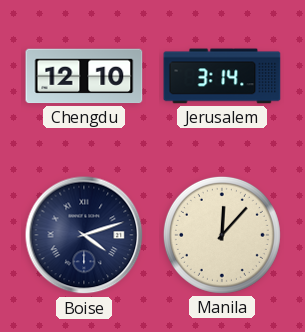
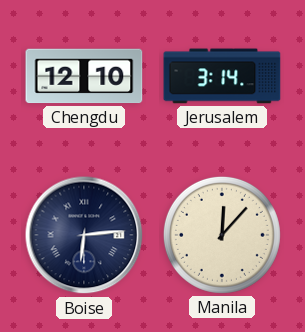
Boise: 4:12 -> 6:14 (84, 235)
